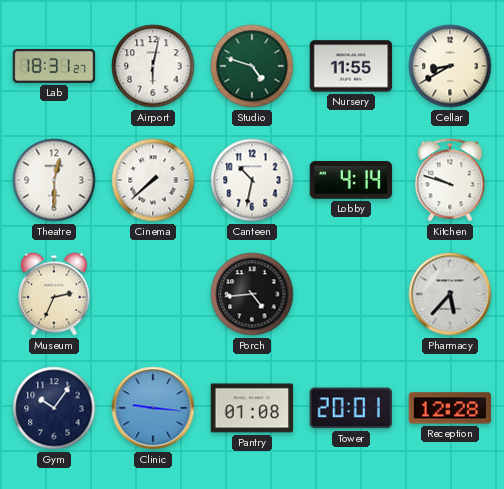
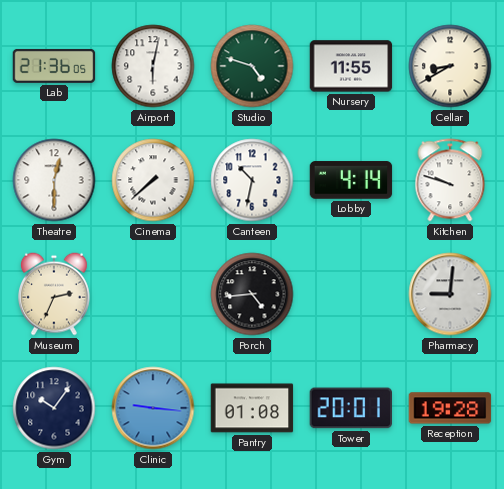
Lab: 18:31 -> 21:36 (54, 66)
Pharmacy: 5:37 -> 9:01 (450, 294)
Reception: 12:28 -> 19:28 (450, 408)
